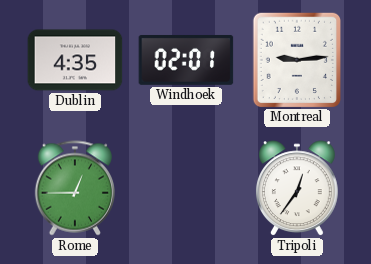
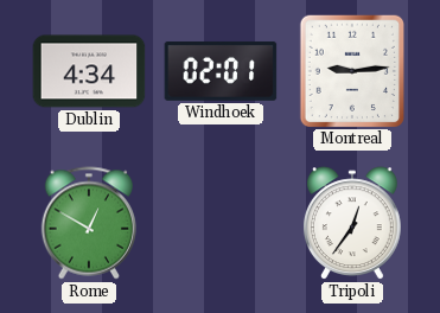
Dublin: 4:35 -> 4:34 (89, 71)
Rome: 12:45 -> 12:50 (88, 223)
